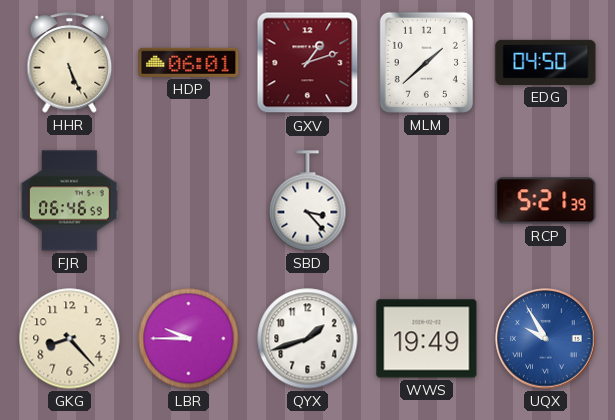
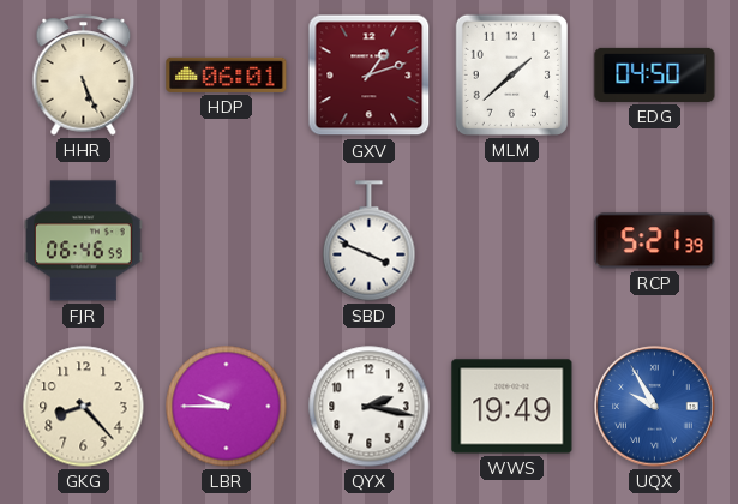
SBD: 3:23 -> 3:49 (370, 241)
QYX: 1:42 -> 2:17 (370, 407)
